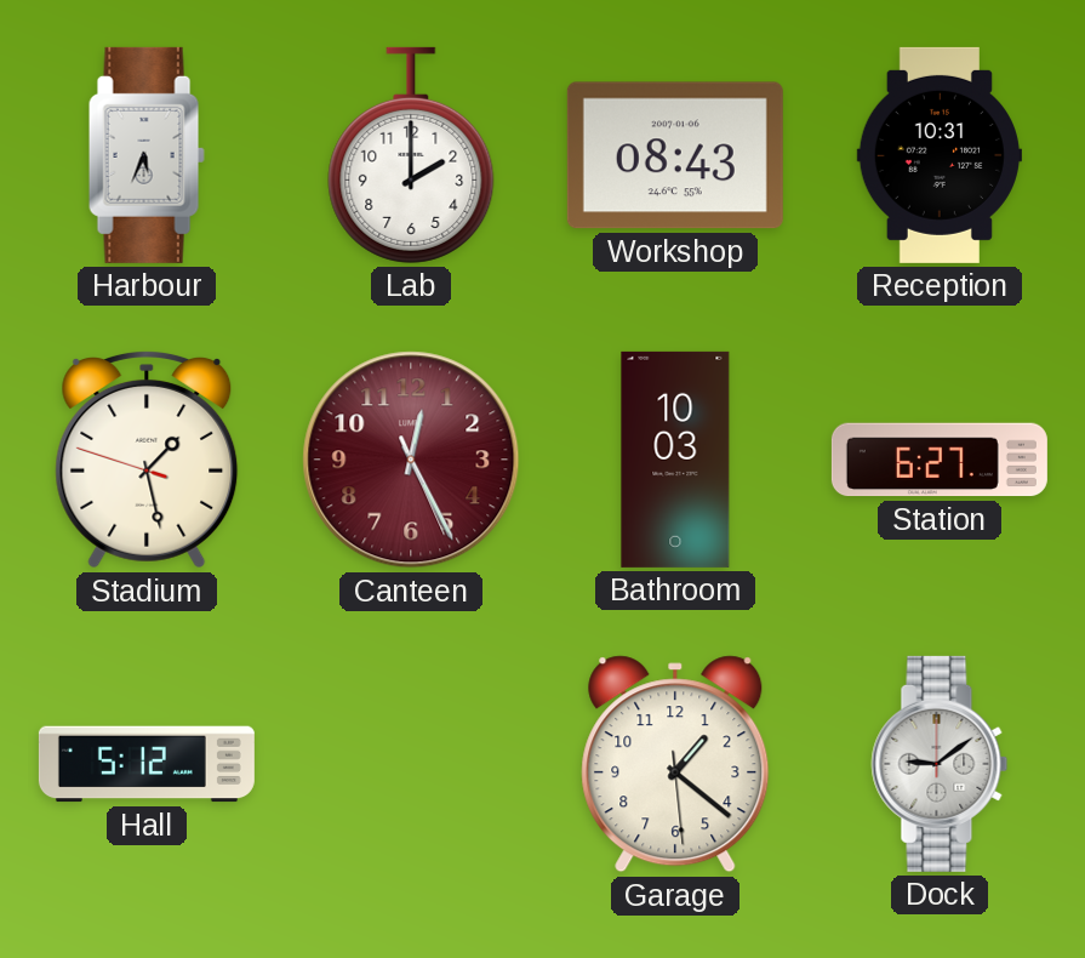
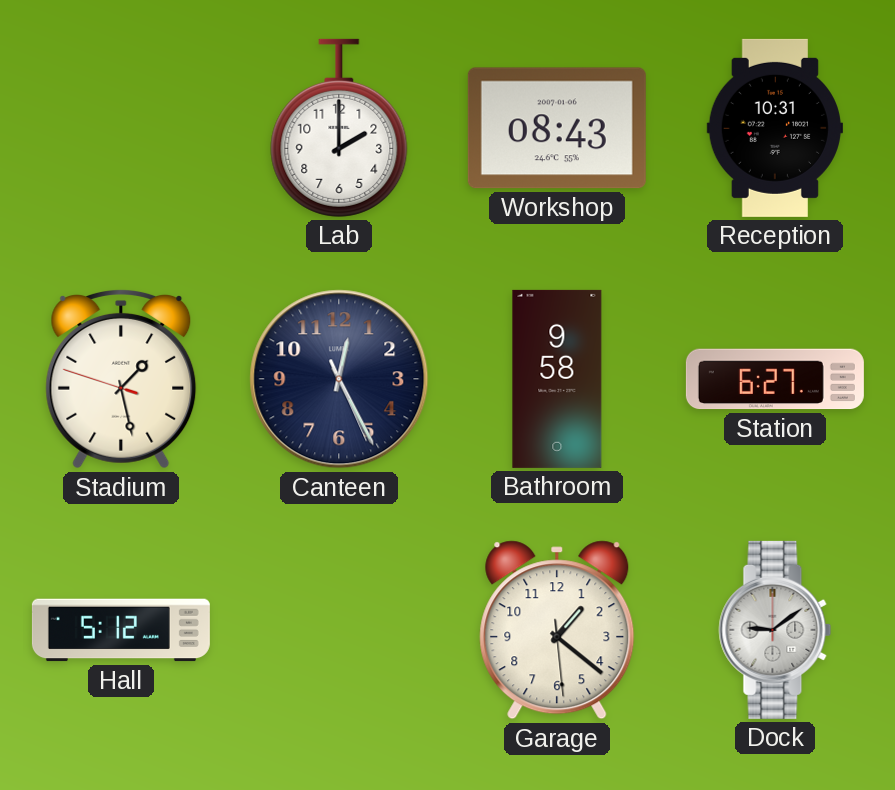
Harbour: 5:34 -> none (147, 155)
Canteen dial: burgundy -> navy (339, 379)
Bathroom: 10:03 -> 9:58 (557, 379)
